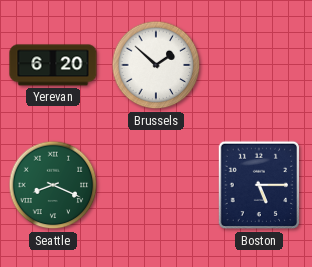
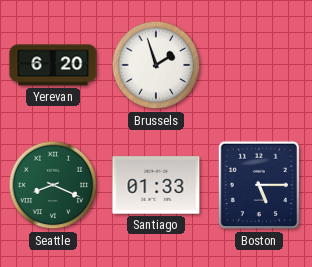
Brussels: 1:52 -> 1:57 (156, 65)
Santiago: none -> 01:33 (156, 185)
